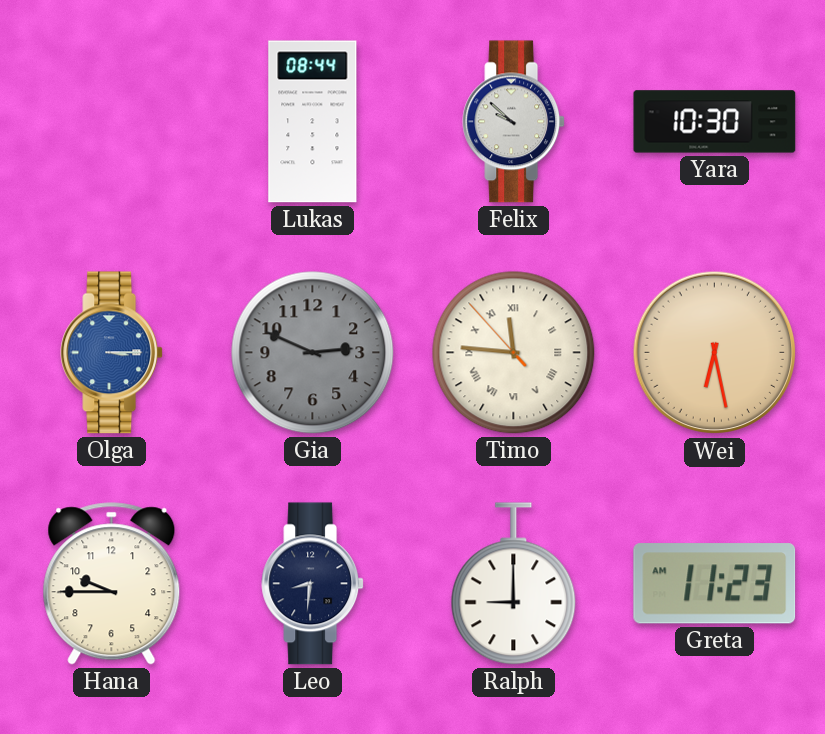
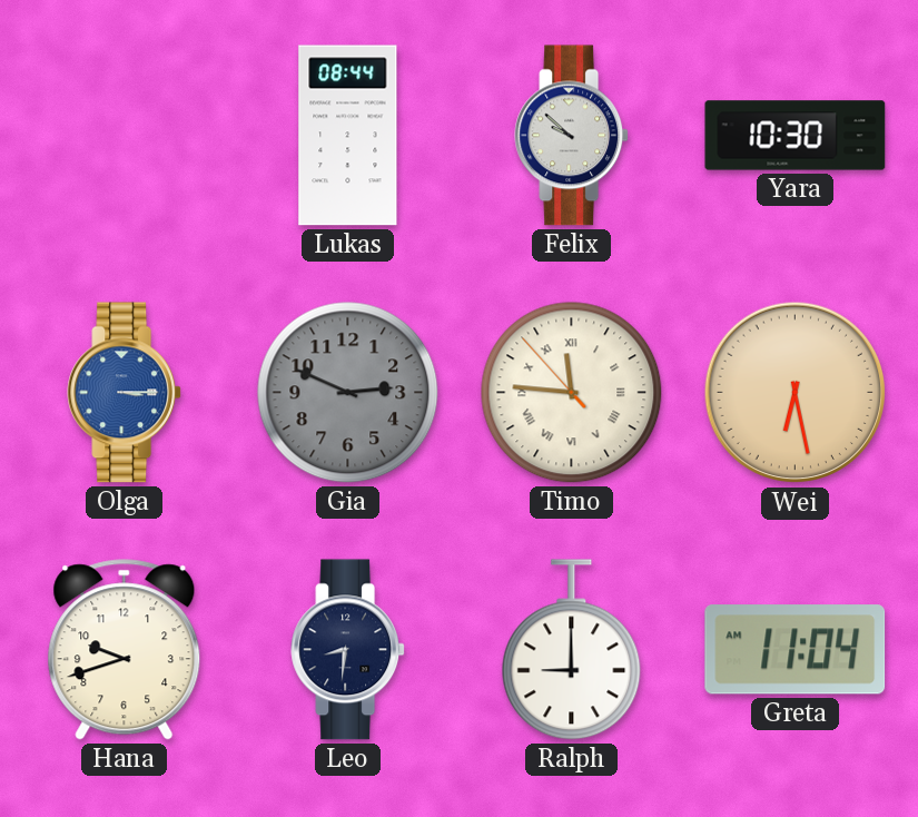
Hana: 9:45 -> 9:42 (125, 650)
Greta: 11:23 -> 11:04 (796, 650)
